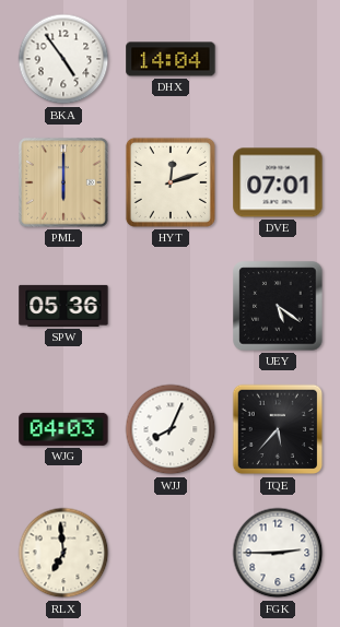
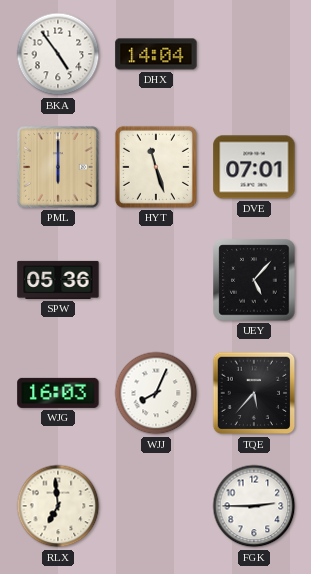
HYT: 12:12 -> 11:27 (156, 167)
UEY: 5:21 -> 5:07 (254, 280)
WJG: 04:03 -> 16:03 (58, 393)
